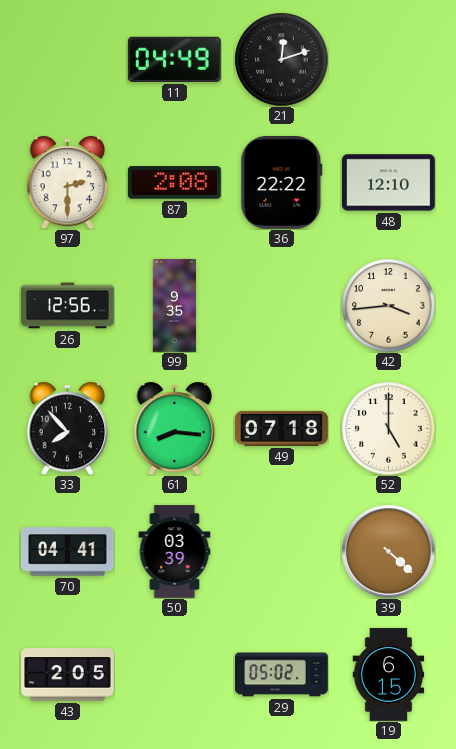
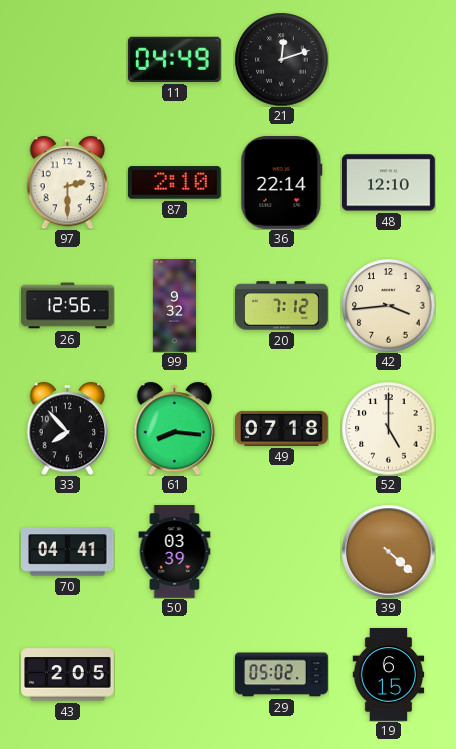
87: 2:08 -> 2:10 (175, 183)
36: 22:22 -> 22:14 (282, 183)
99: 9:35 -> 9:32 (174, 306)
20: none -> 7:12 (282, 306)
